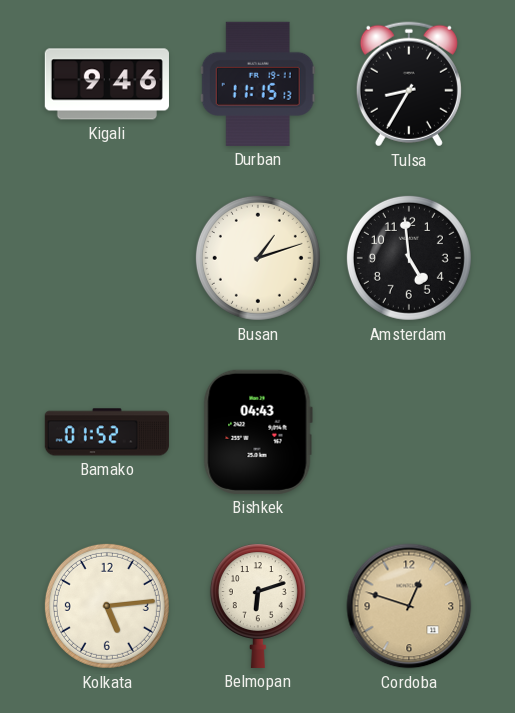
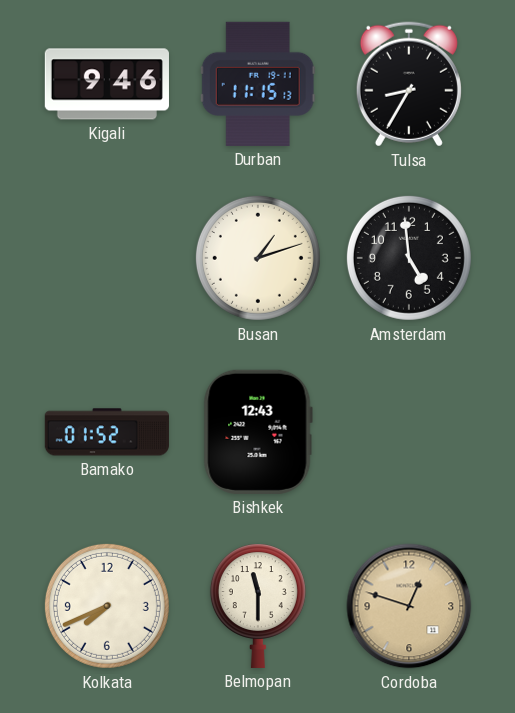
Bishkek: 04:43 -> 12:43 (258, 432)
Kolkata: 5:14 -> 7:41 (107, 606)
Belmopan: 6:12 -> 11:30 (258, 606)
